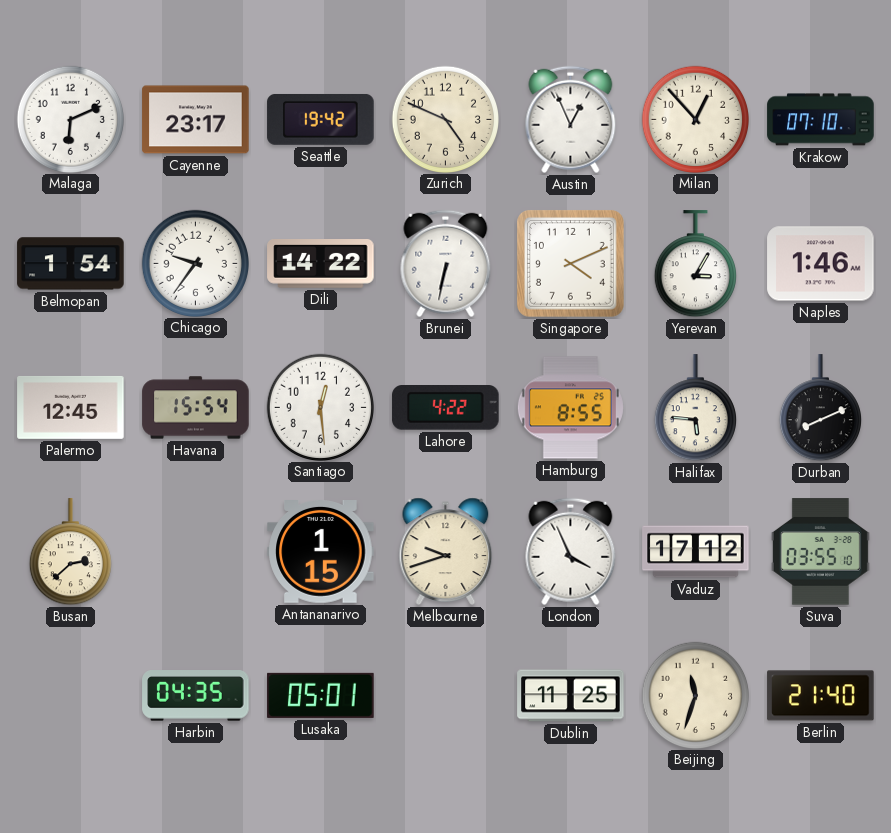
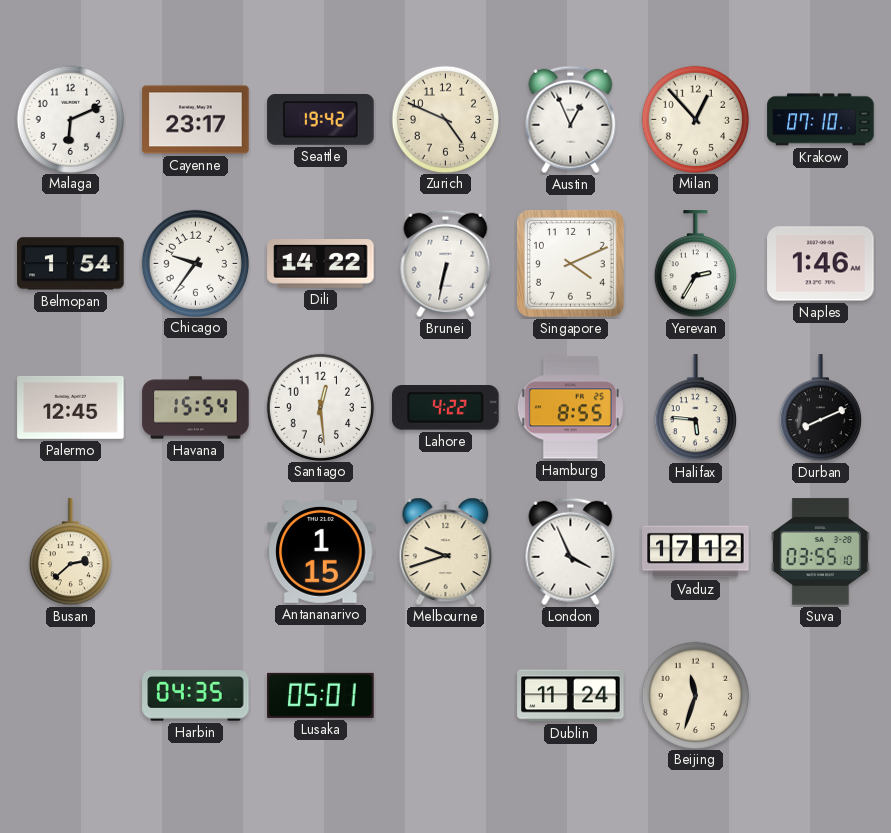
Yerevan: 3:05 -> 2:35 (695, 264)
Dublin: 11:25 -> 11:24 (571, 696)
Berlin: 21:40 -> none (821, 696)
